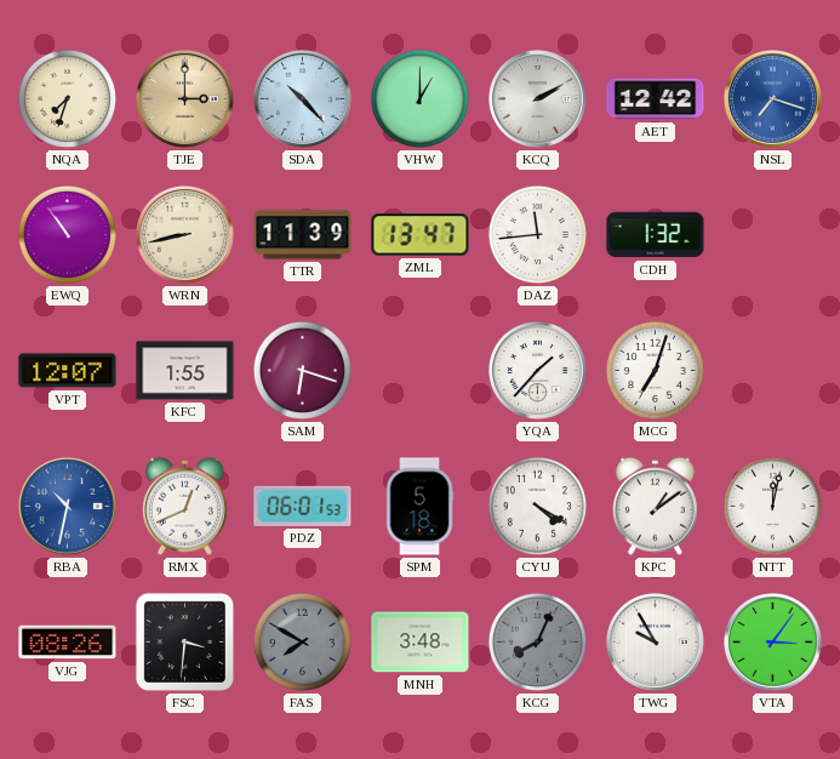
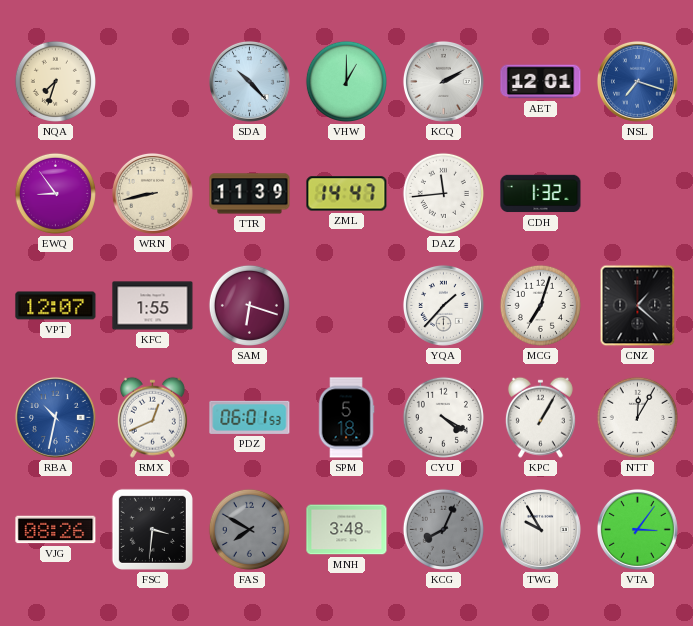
TJE: 3:00 -> none (184, 98)
AET: 12:42 -> 12:01 (541, 82)
EWQ: 10:54 -> 8:54 (55, 193)
ZML: 13:47 -> 14:47 (347, 194)
CNZ: none -> 1:22 (638, 306)
KPC: 1:09 -> 1:05 (540, 417)
NTT: 12:02 -> 12:05 (637, 417)
